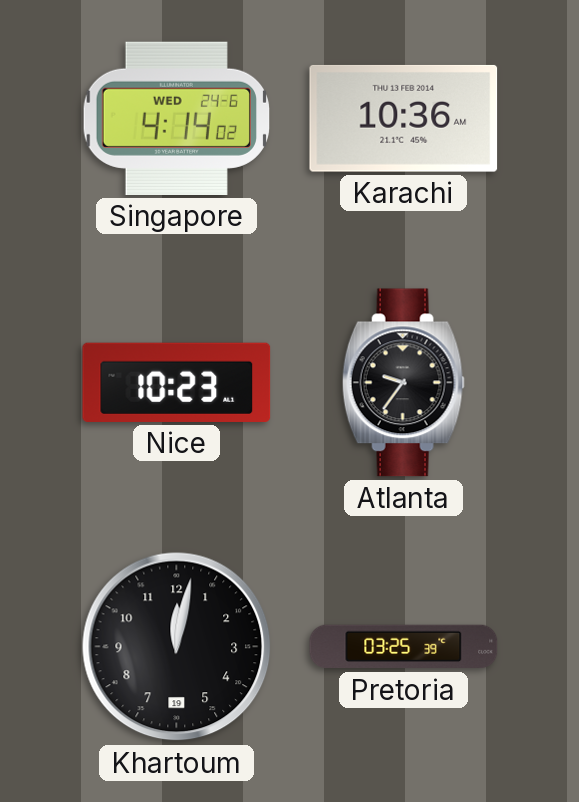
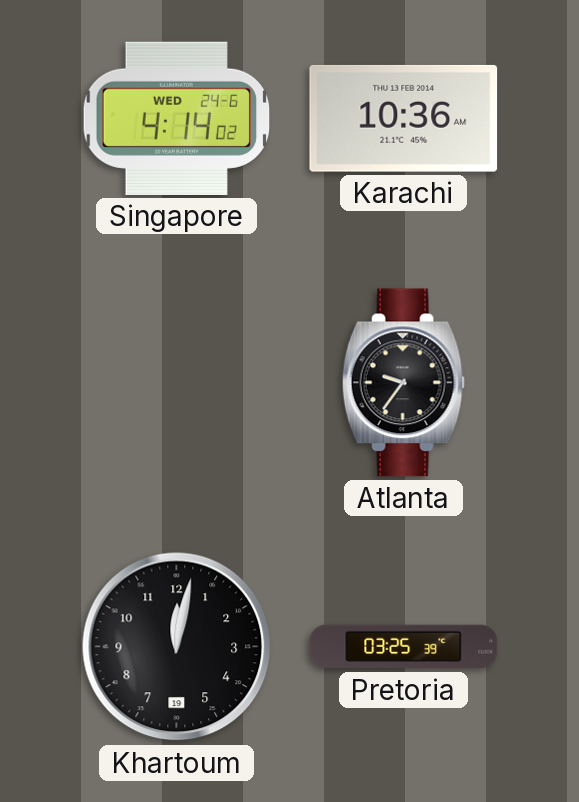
Nice: 10:23 -> none (177, 382)
